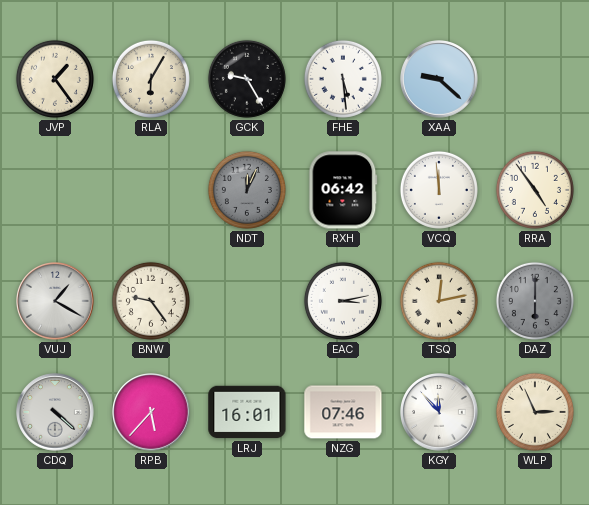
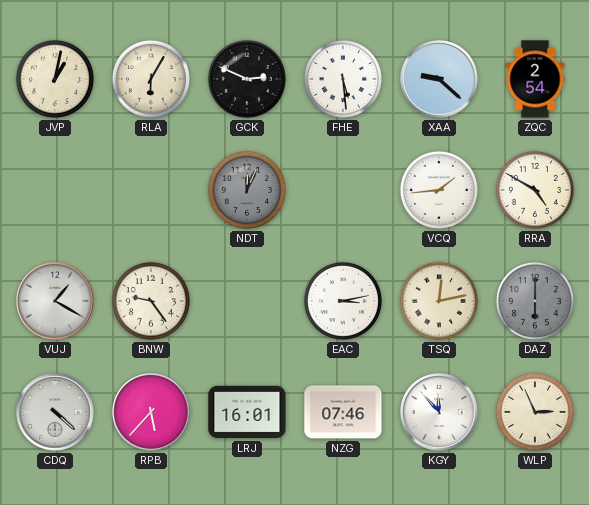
JVP: 1:24 -> 1:02 (55, 79)
GCK: 9:25 -> 2:49 (247, 79)
ZQC: none -> 2:54 (535, 79)
RXH: 06:42 -> none (343, 190)
VCQ: 11:59 -> 1:44 (439, 190)
RRA: 4:54 -> 4:50 (535, 190)
